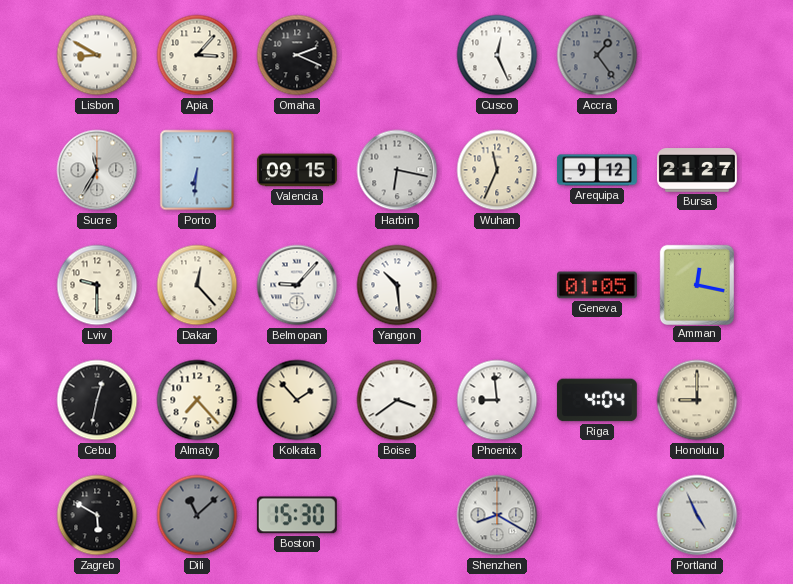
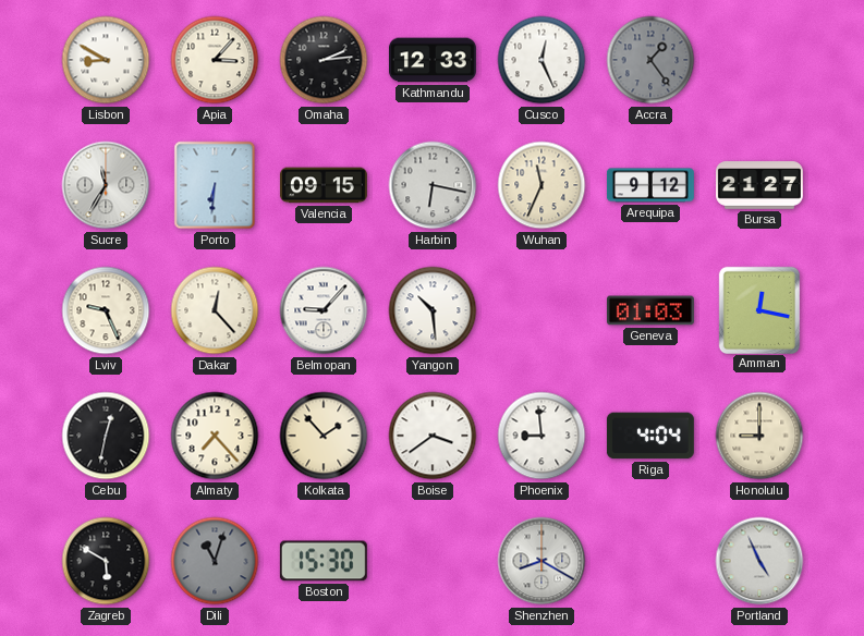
Omaha: 2:19 -> 2:14 (324, 60)
Kathmandu: none -> 12:33 (433, 60)
Lviv: 9:30 -> 9:26 (106, 310)
Geneva: 01:05 -> 01:03 (650, 310)
Dili: 11:08 -> 11:03 (215, 561)
